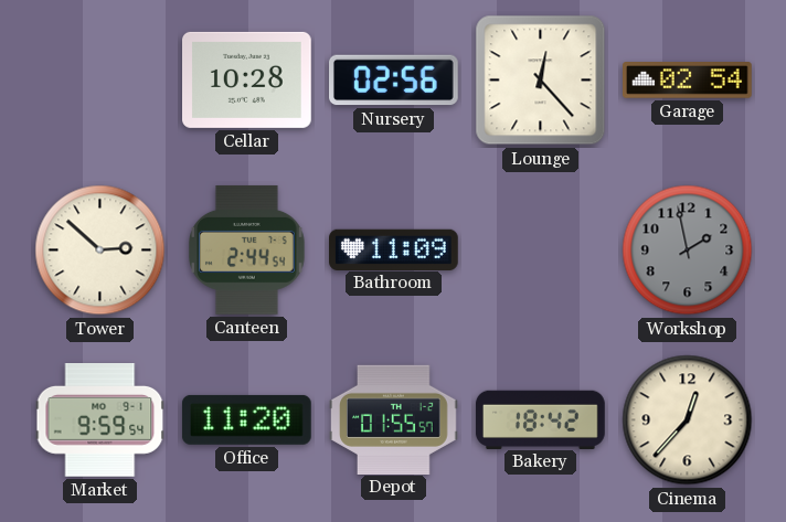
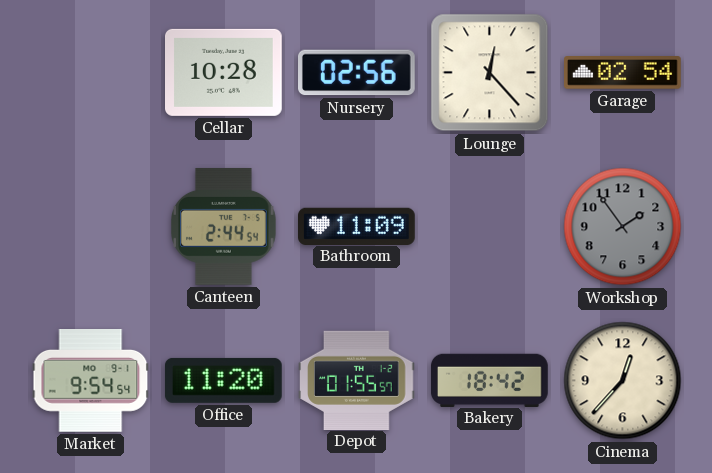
Tower: 2:52 -> none (100, 251)
Workshop: 1:58 -> 1:54 (623, 227)
Market: 9:59 -> 9:54 (91, 381)
